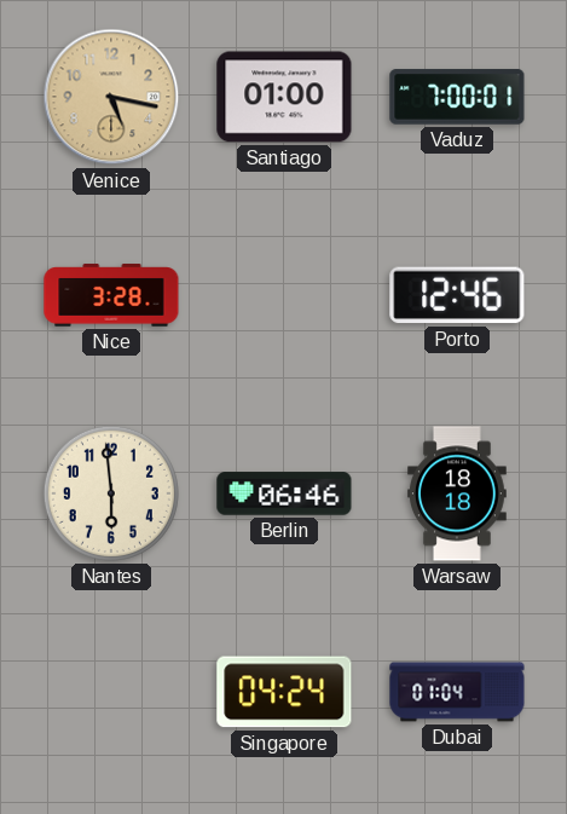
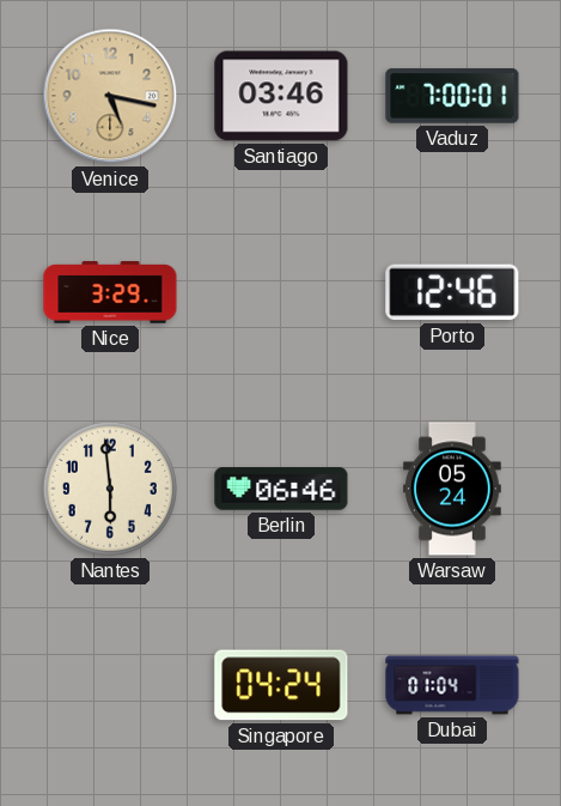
Santiago: 01:00 -> 03:46 (281, 96)
Nice: 3:28 -> 3:29 (110, 292)
Warsaw: 18:18 -> 05:24 (452, 489)
